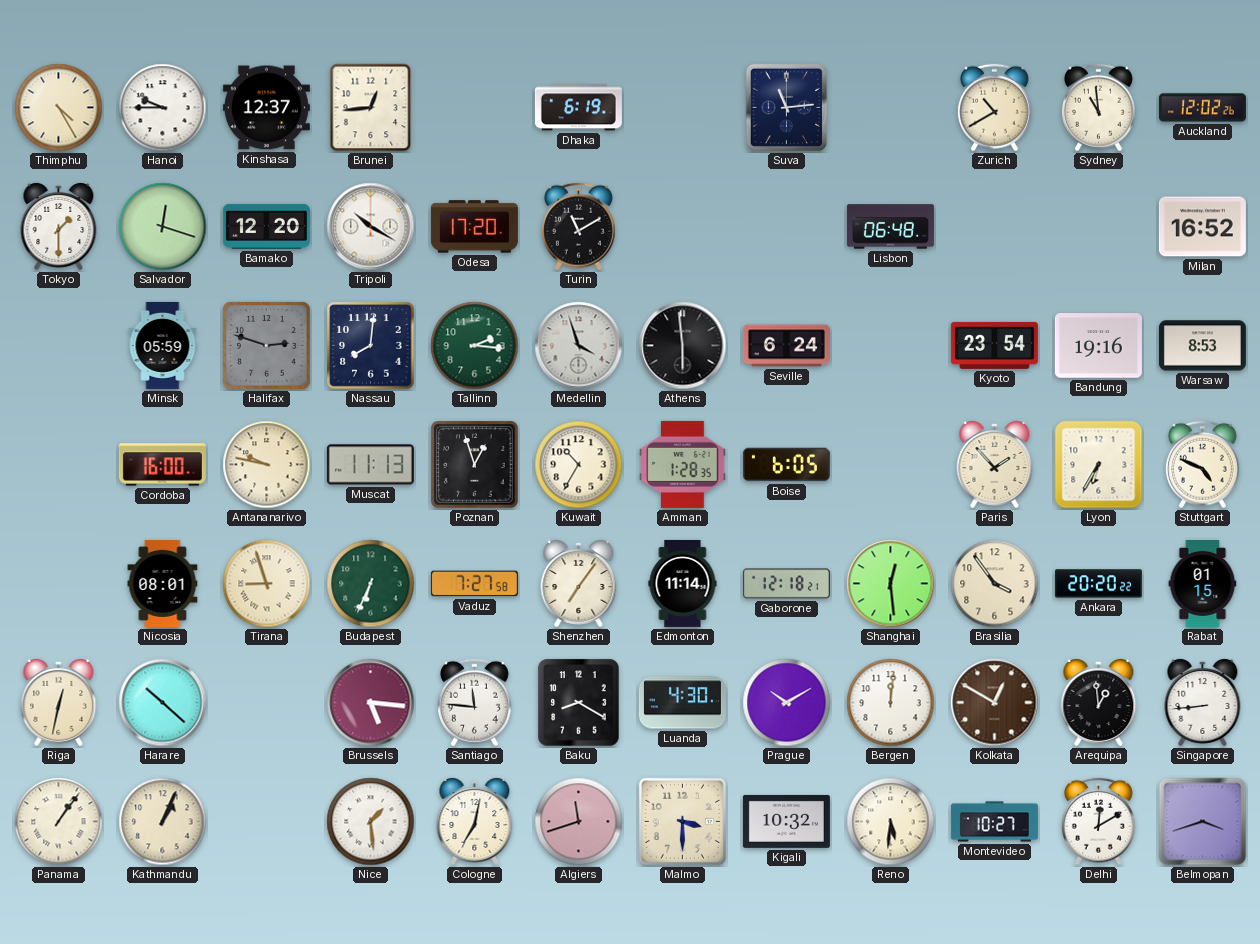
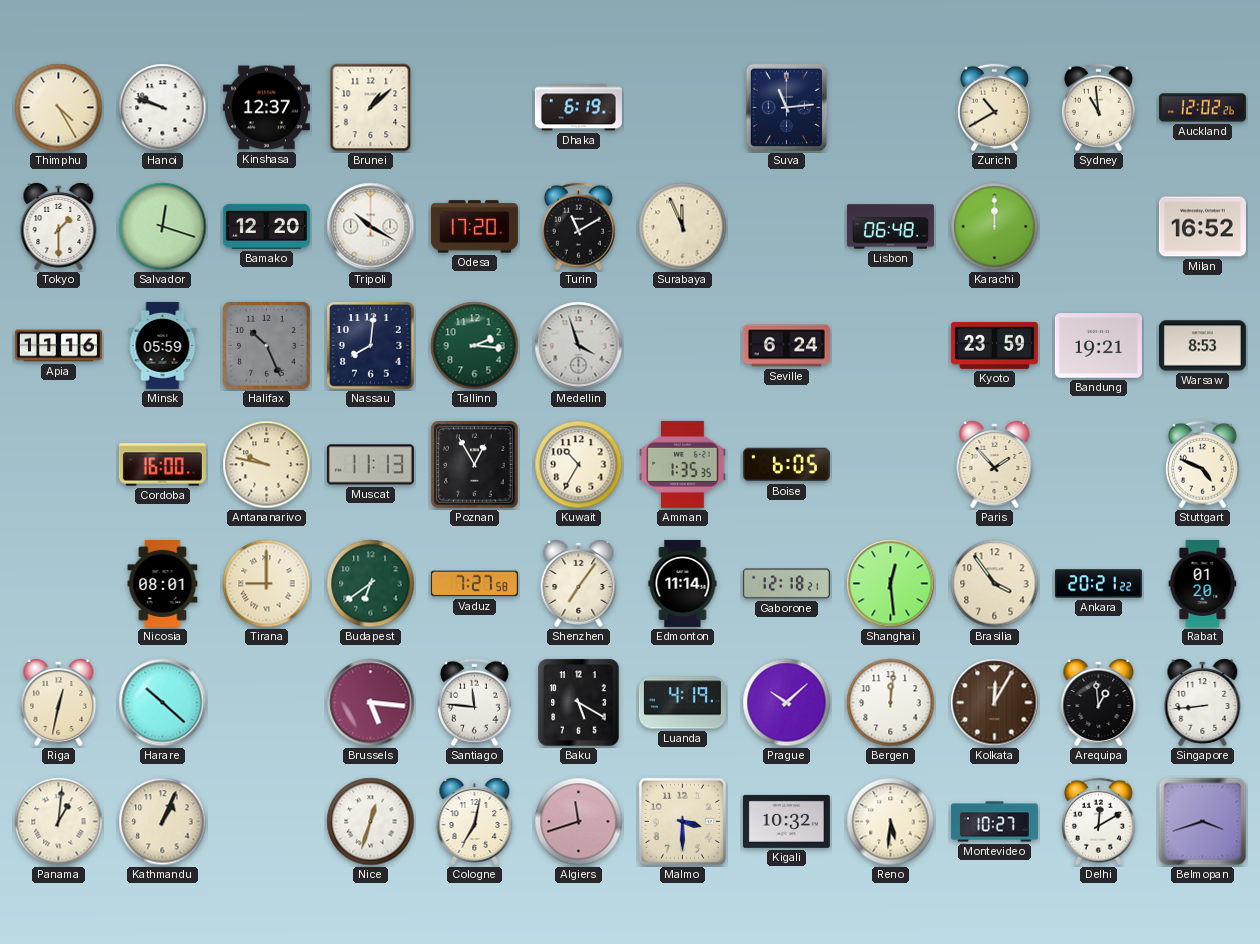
Hanoi: 9:45 -> 9:48 (163, 108)
Brunei: 12:44 -> 1:08 (371, 108)
Surabaya: none -> 11:56 (683, 227)
Karachi: none -> 12:00 (995, 227)
Apia: none -> 11:16 (58, 346)
Halifax: 2:48 -> 10:26 (267, 346)
Athens: 5:59 -> none (683, 346)
Kyoto: 23:54 -> 23:59 (994, 345)
Bandung: 19:16 -> 19:21 (1098, 346)
Poznan: 12:57 -> 12:55 (475, 465)
Amman: 1:28 -> 1:35 (683, 464)
Lyon: 6:35 -> none (1099, 465)
Tirana: 8:57 -> 9:00 (267, 584)
Budapest: 6:34 -> 6:39 (371, 584)
Ankara: 20:20 -> 20:21 (1098, 584)
Rabat: 01:15 -> 01:20 (1203, 583)
Baku: 8:20 -> 5:20 (579, 703)
Luanda: 4:30 -> 4:19 (682, 703)
Prague: 10:10 -> 10:08 (787, 703)
Kolkata: 12:50 -> 12:05 (995, 703)
Panama: 1:06 -> 1:01 (59, 822)
Nice: 1:29 -> 12:33 (371, 822)
